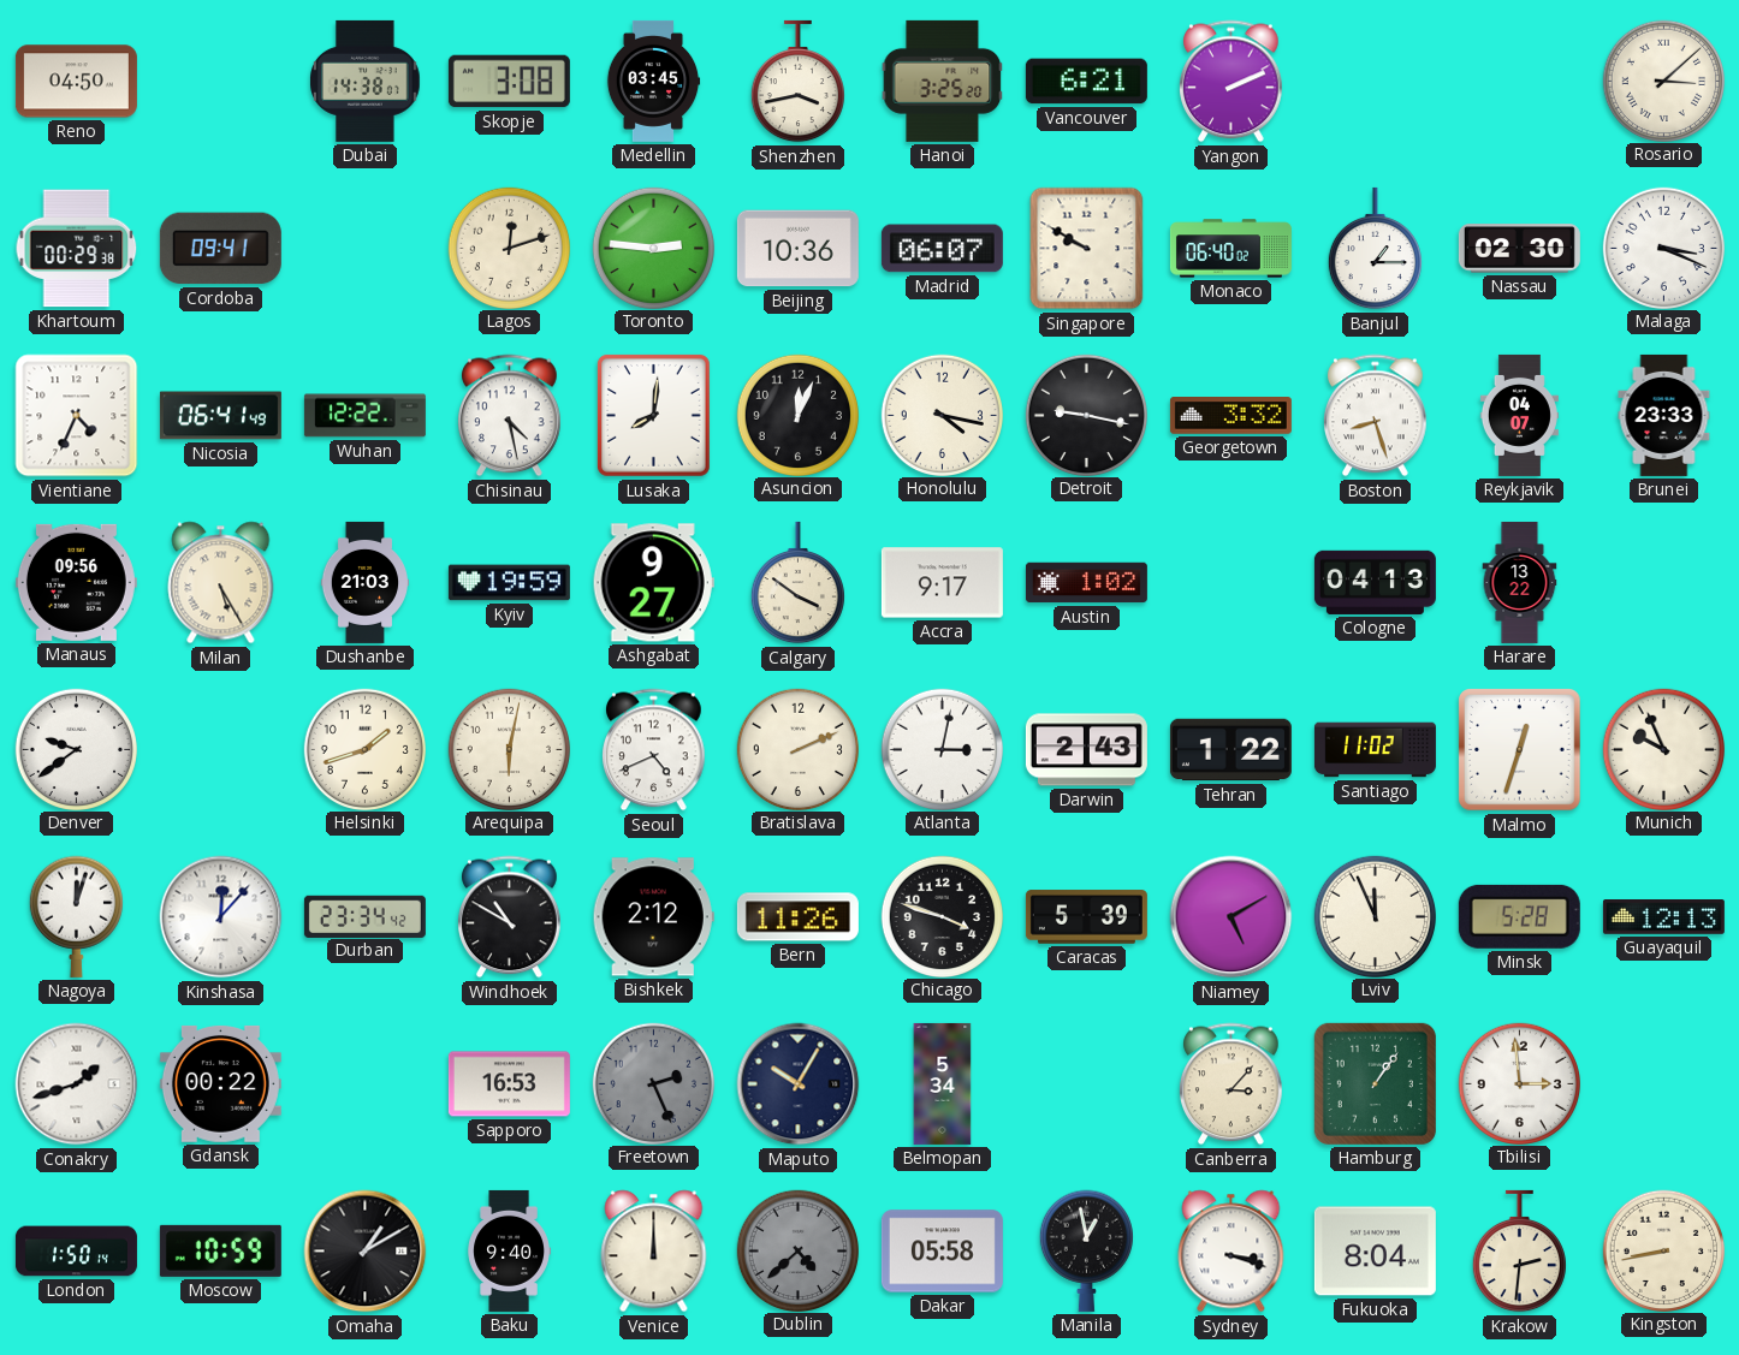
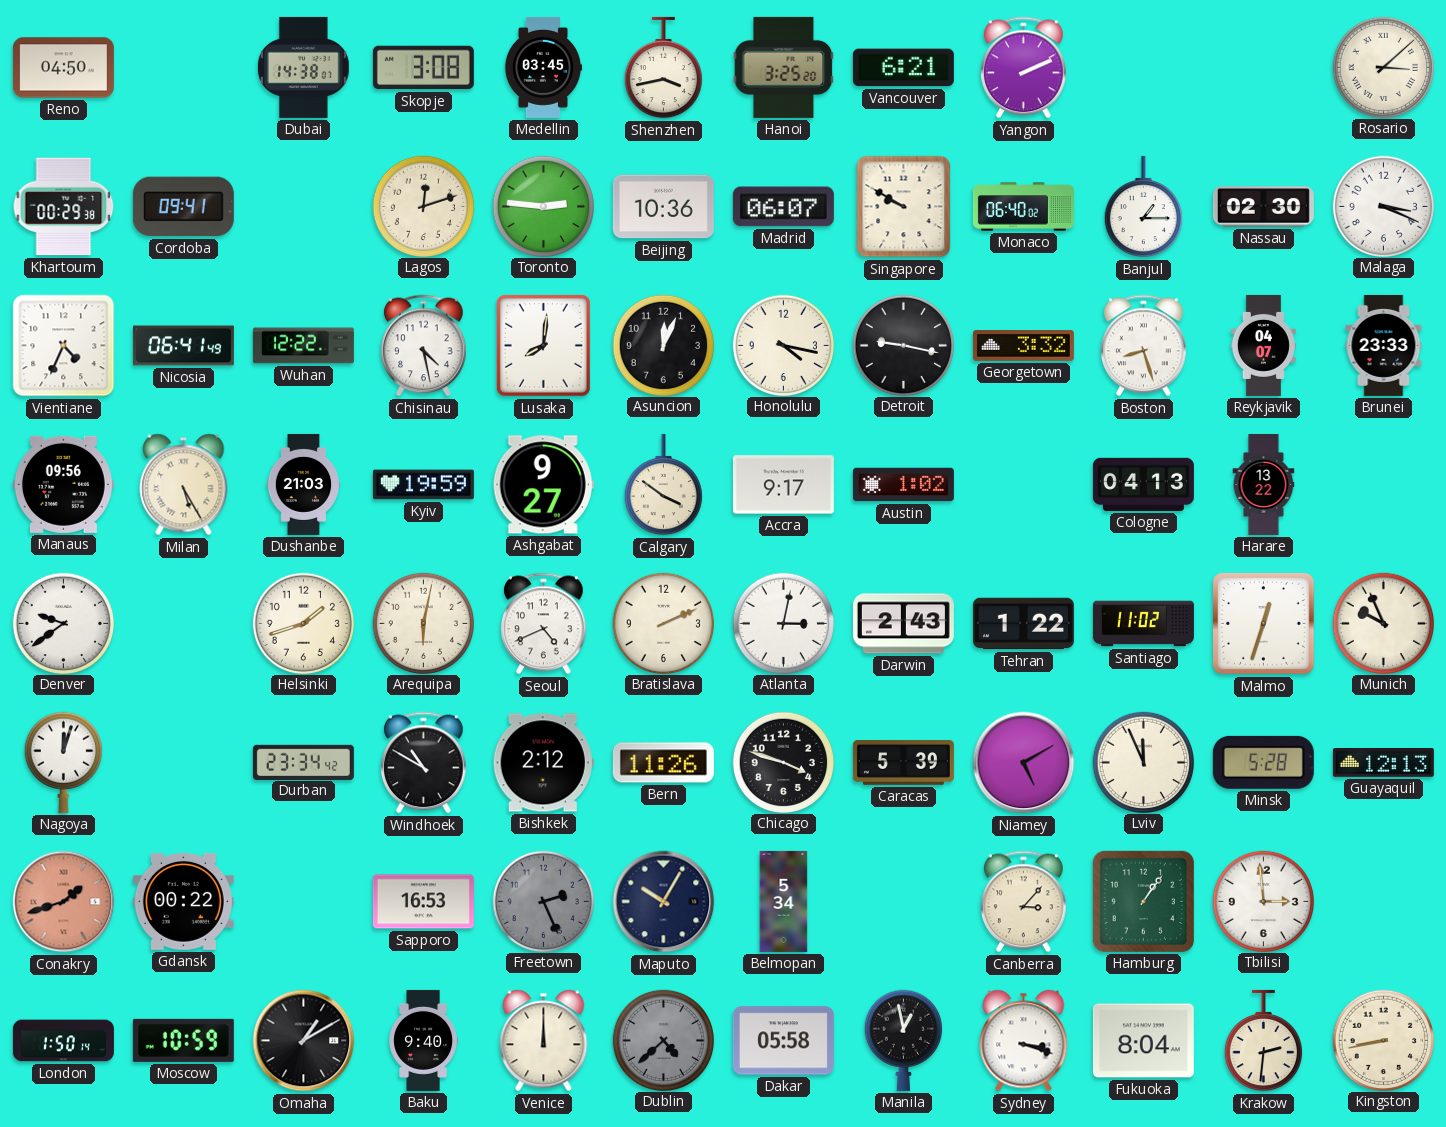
Kinshasa: 12:07 -> none (221, 917)
Conakry dial: white -> salmon (64, 902)
